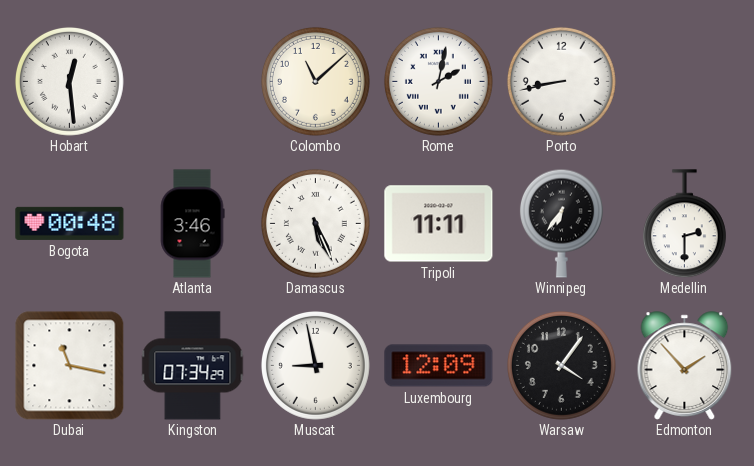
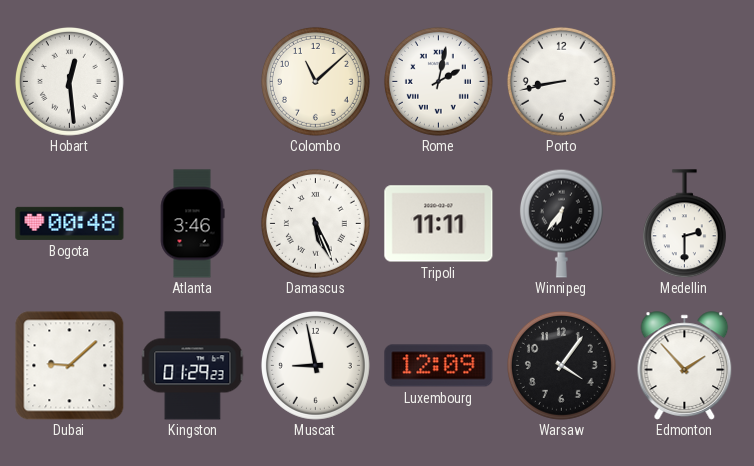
Dubai: 11:17 -> 9:08 (69, 365)
Kingston: 07:34 -> 01:29 (193, 366)
